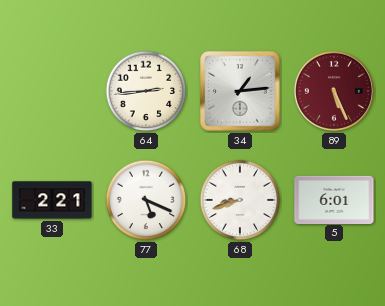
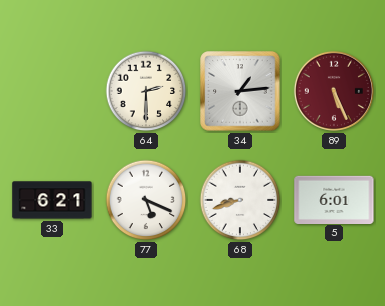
64: 2:44 -> 2:30 (146, 91)
33: 2:21 -> 6:21 (52, 200)
